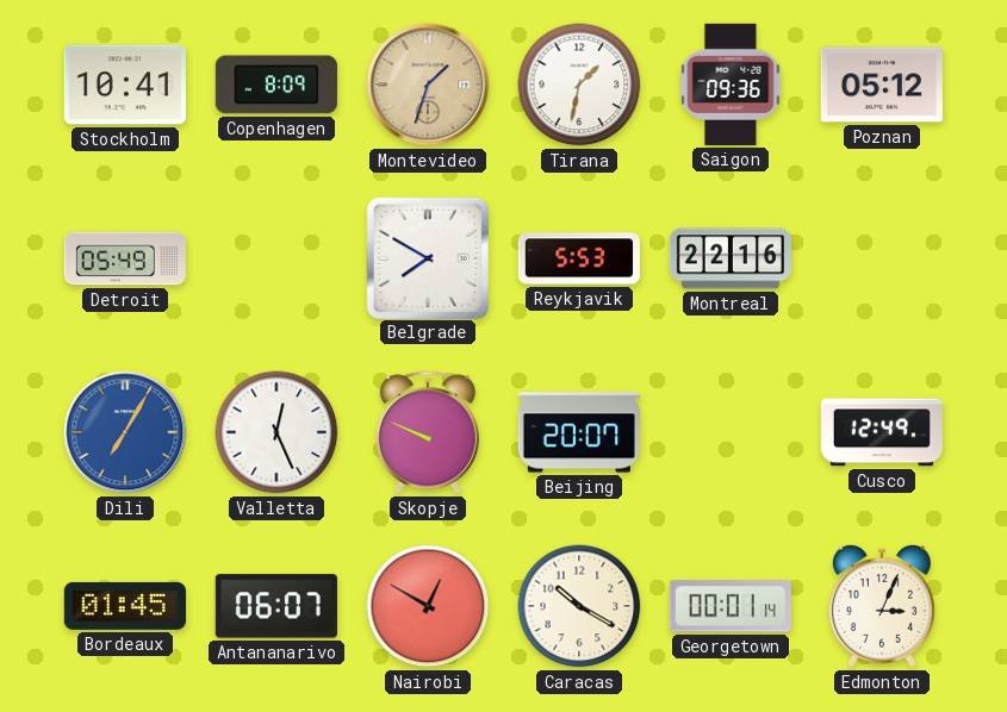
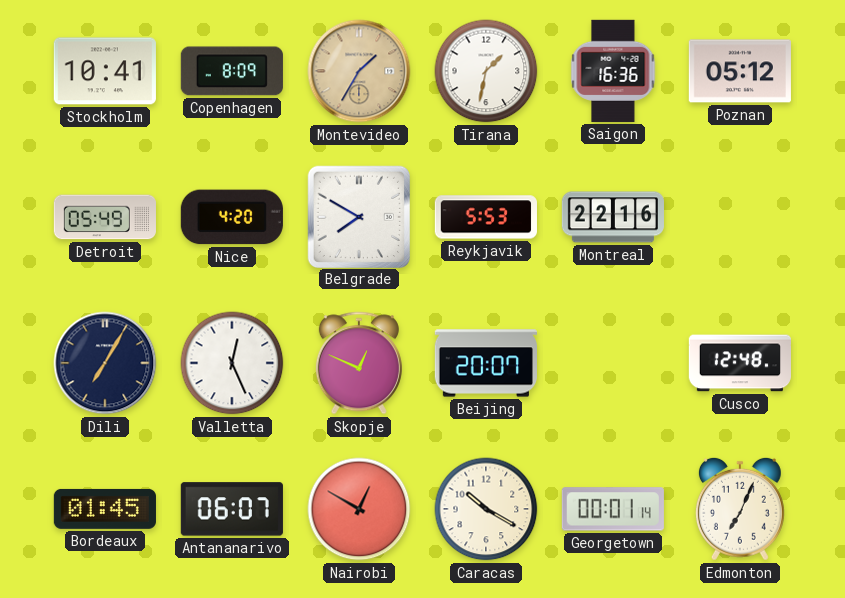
Montevideo: 1:33 -> 1:35 (359, 71)
Saigon: 09:36 -> 16:36 (613, 71)
Nice: none -> 4:20 (232, 217)
Dili dial: blue -> navy (105, 363)
Skopje: 9:49 -> 12:49 (359, 363)
Cusco: 12:49 -> 12:48 (740, 363)
Edmonton: 3:04 -> 7:04 (740, 509)
